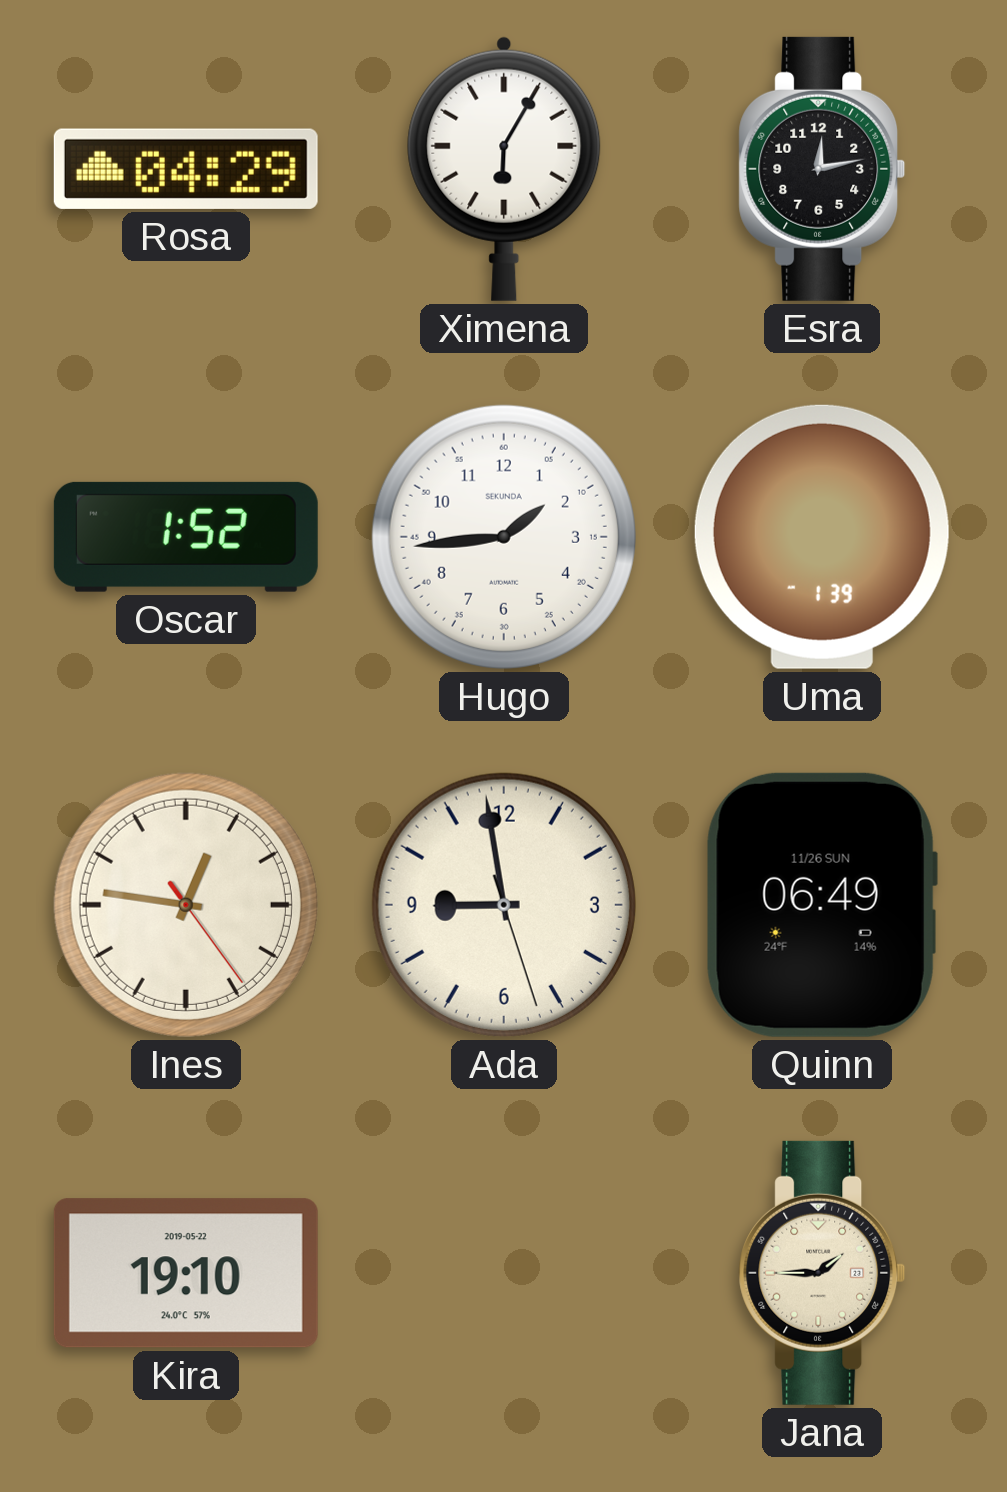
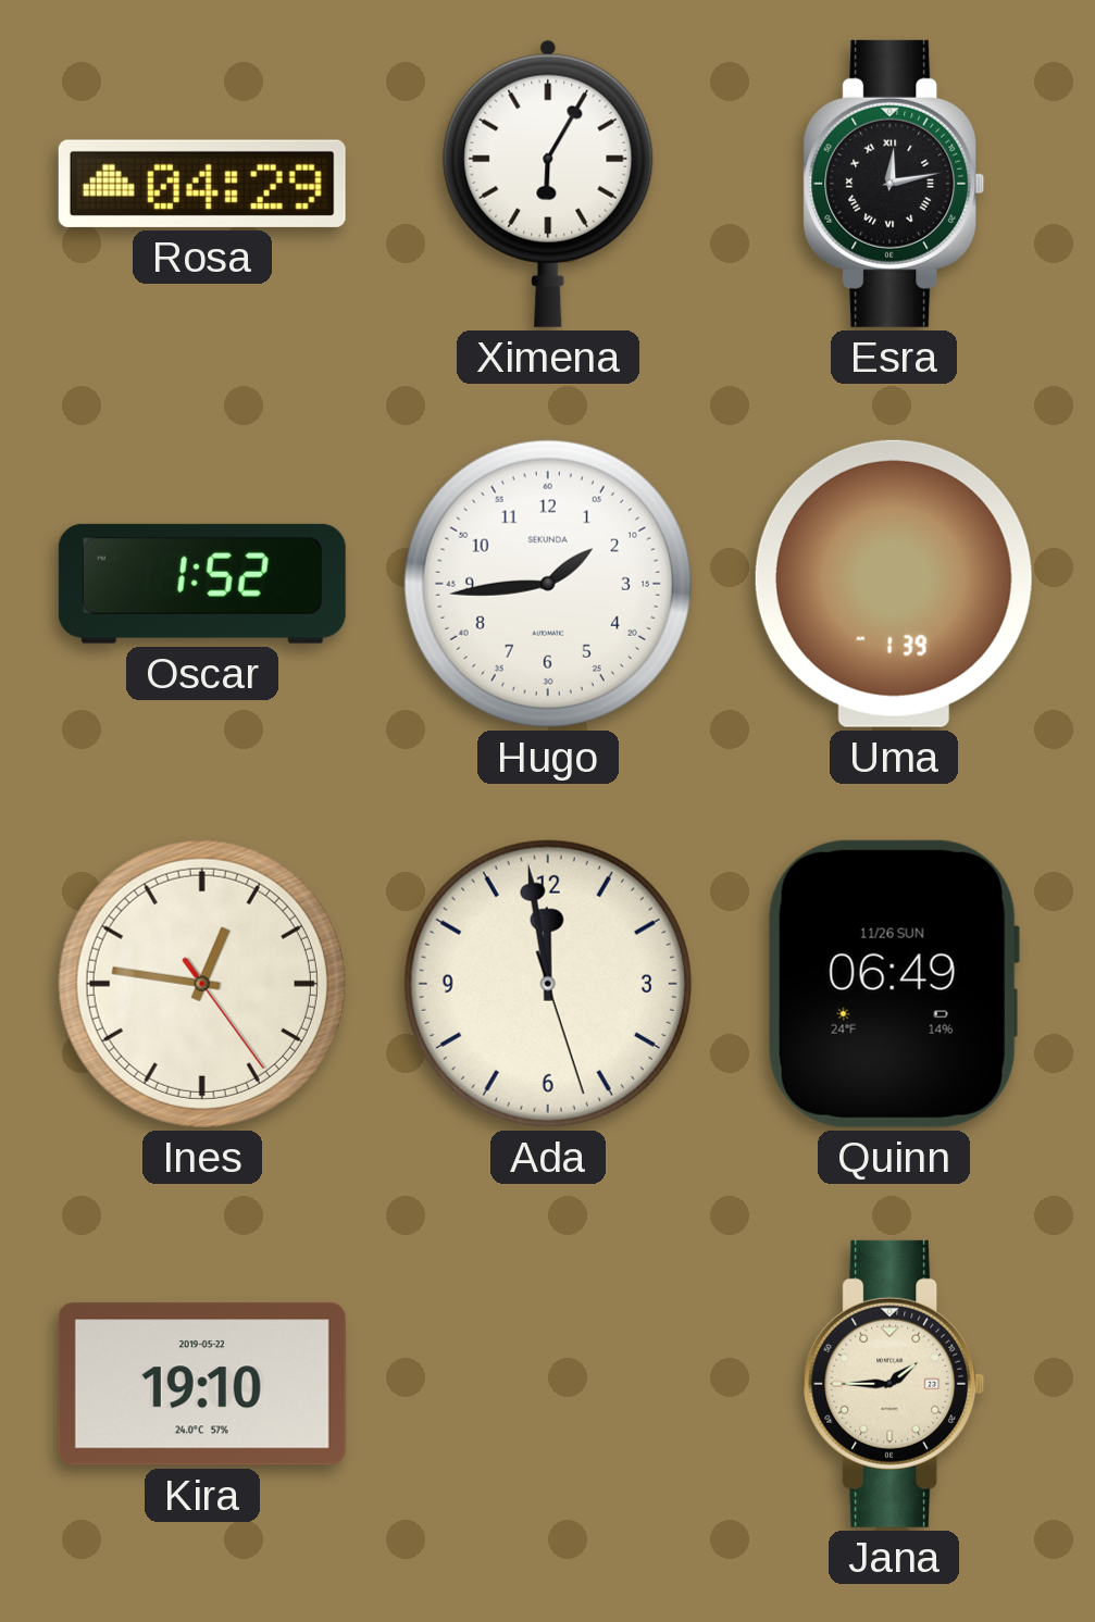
Esra numerals: Arabic -> Roman (894, 184)
Ada: 8:58 -> 11:58 (548, 984)
